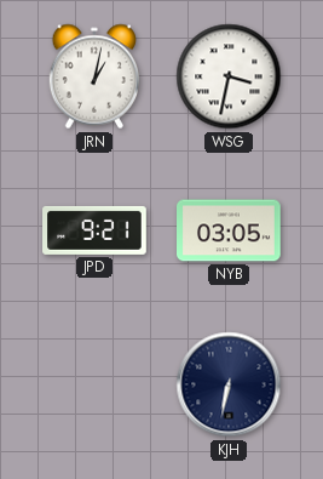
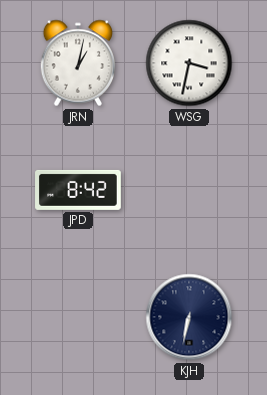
JPD: 9:21 -> 8:42 (78, 190)
NYB: 03:05 -> none (230, 230)
